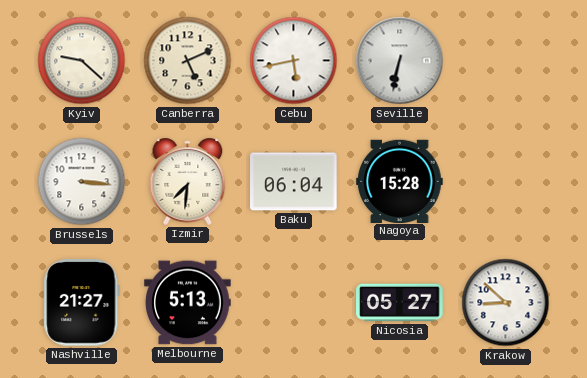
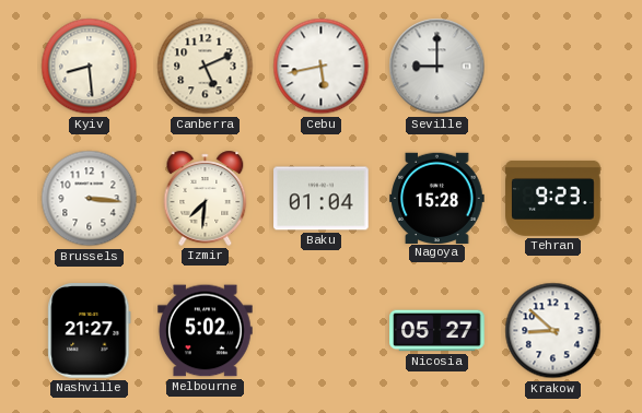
Kyiv: 9:22 -> 8:29 (90, 67)
Seville: 6:32 -> 9:00 (437, 67)
Baku: 06:04 -> 01:04 (322, 199)
Tehran: none -> 9:23 (553, 198)
Melbourne: 5:13 -> 5:02 (206, 331)
